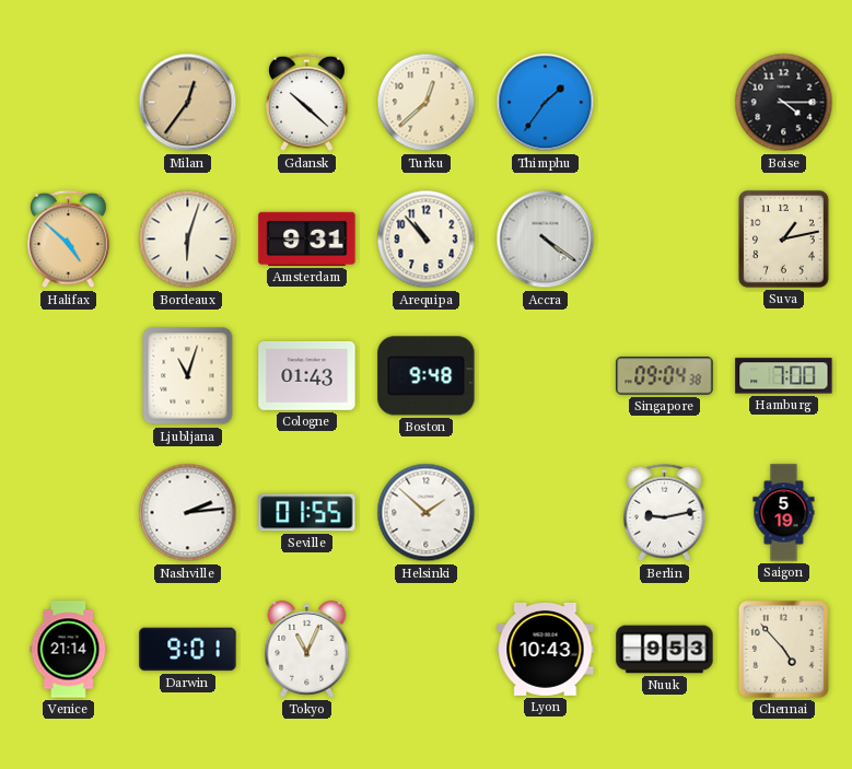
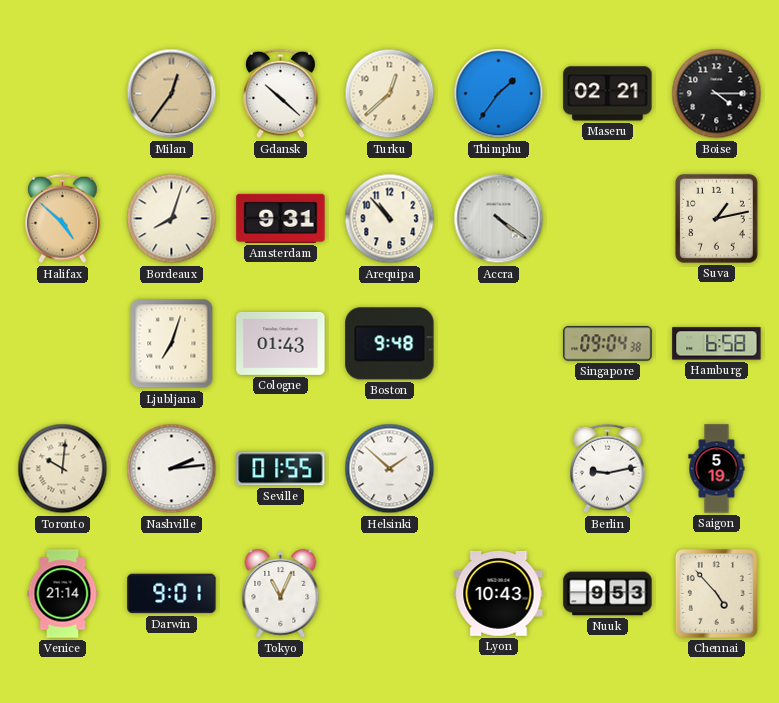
Maseru: none -> 02:21 (608, 94)
Bordeaux: 6:03 -> 8:03 (172, 219)
Ljubljana: 11:03 -> 7:03 (172, 344)
Hamburg: 7:00 -> 6:58 (717, 344)
Toronto: none -> 10:01 (63, 469)
